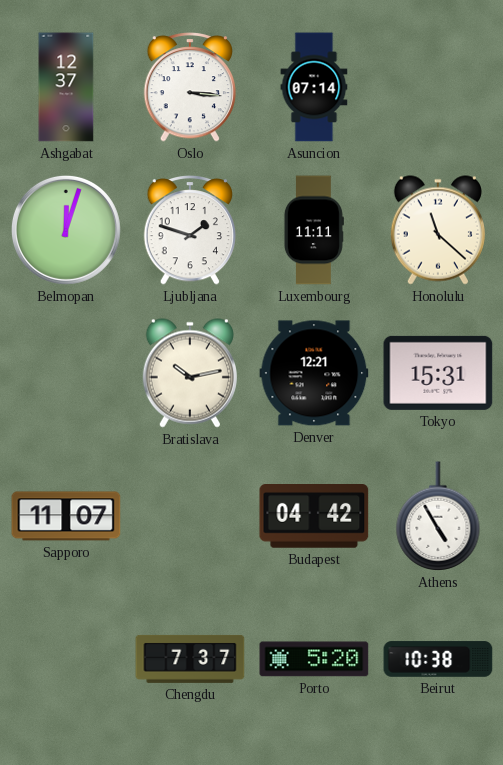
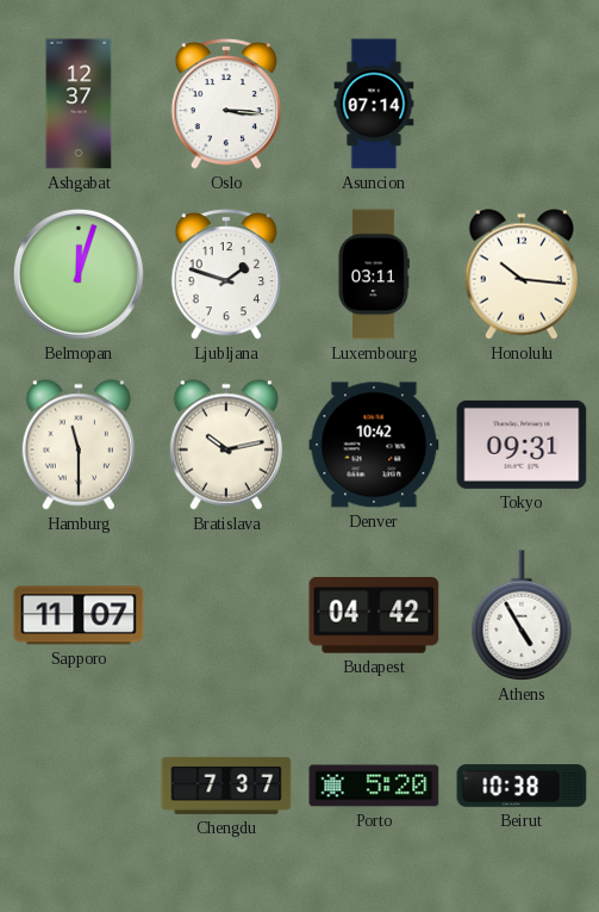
Luxembourg: 11:11 -> 03:11 (373, 274)
Honolulu: 11:22 -> 10:16 (522, 274)
Hamburg: none -> 11:30 (79, 445)
Denver: 12:21 -> 10:42 (374, 445)
Tokyo: 15:31 -> 09:31 (522, 445)
